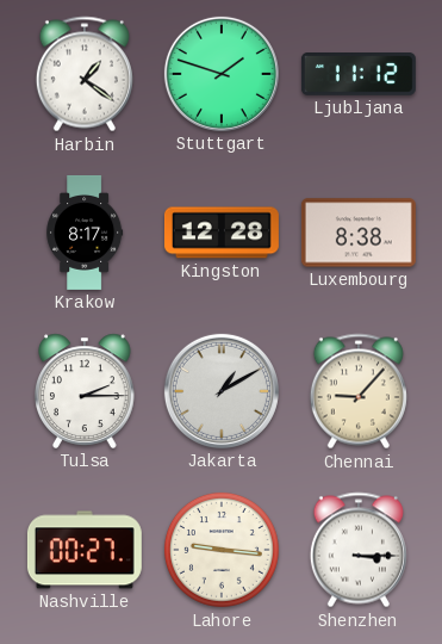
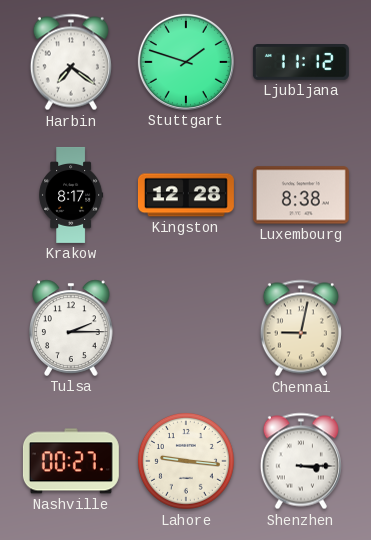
Harbin: 1:21 -> 7:21 (71, 62)
Jakarta: 1:10 -> none (222, 391)
Chennai: 9:07 -> 9:02 (301, 328)
